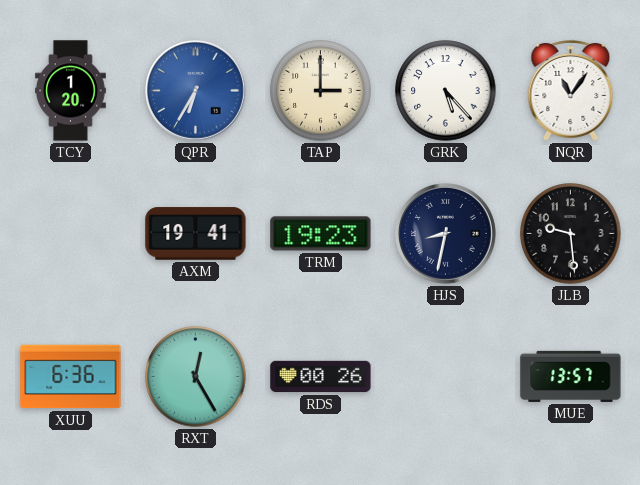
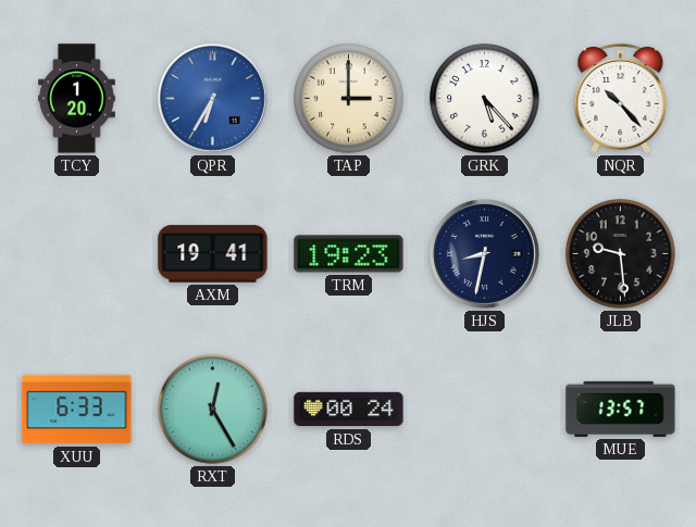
NQR: 11:06 -> 10:23 (621, 98)
XUU: 6:36 -> 6:33 (77, 410)
RDS: 00:26 -> 00:24 (349, 410)
